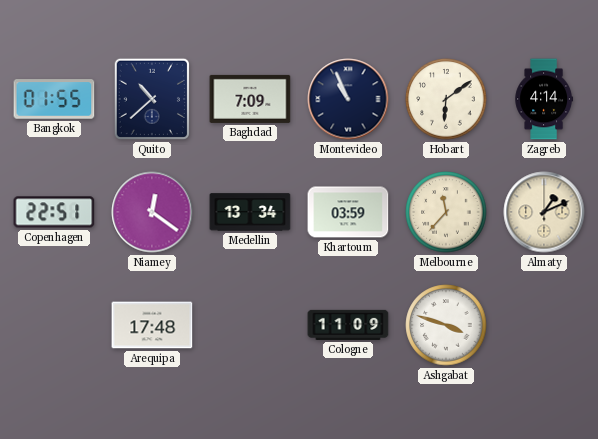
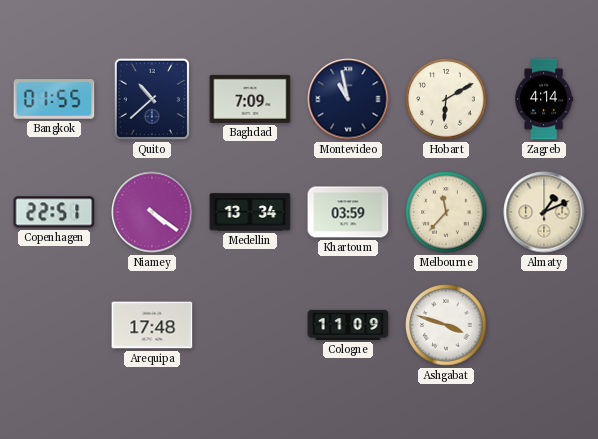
Montevideo: 10:56 -> 10:58 (348, 99)
Hobart: 6:09 -> 6:10 (446, 99)
Niamey: 12:21 -> 4:21 (152, 212)
